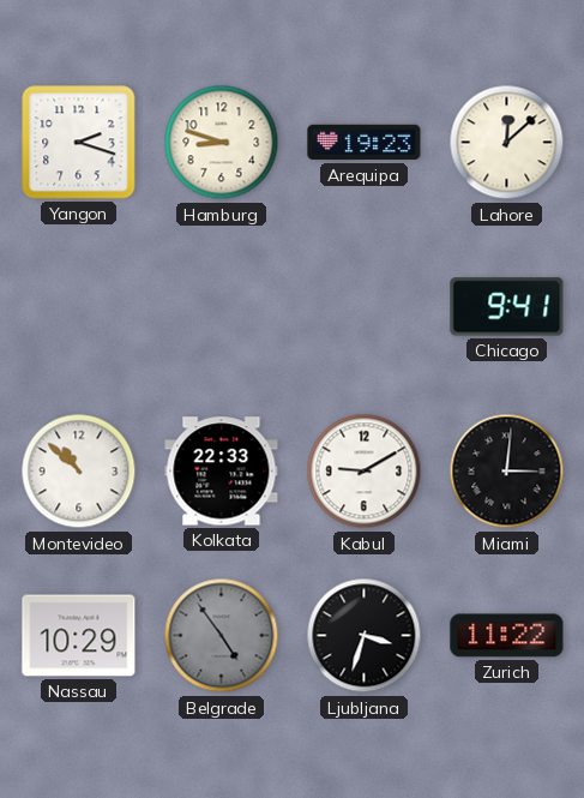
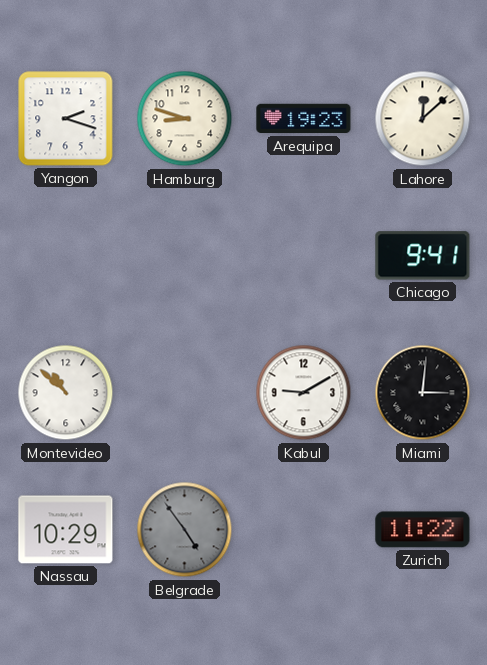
Kolkata: 22:33 -> none (222, 472)
Ljubljana: 3:33 -> none (365, 636)
